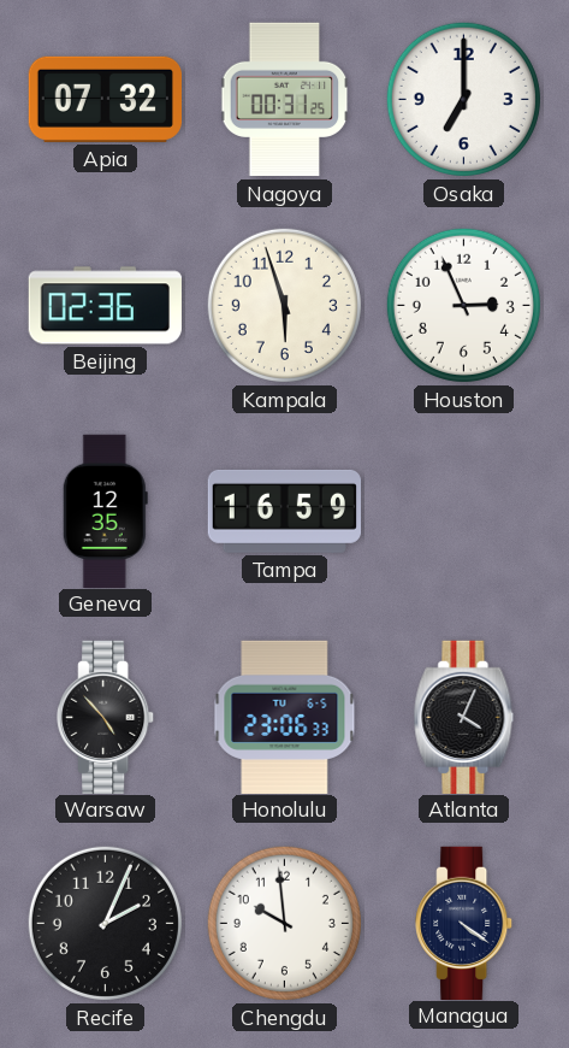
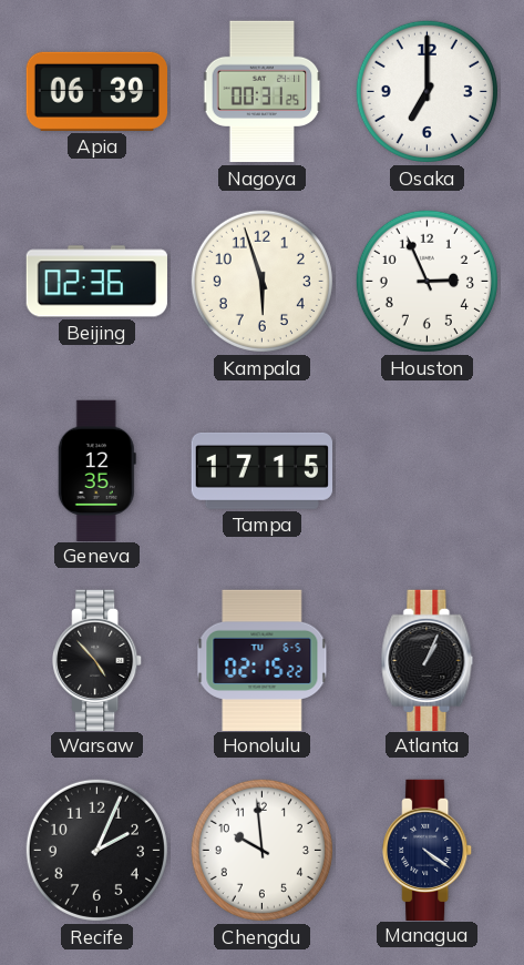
Apia: 07:32 -> 06:39 (96, 91)
Tampa: 16:59 -> 17:15 (261, 470)
Honolulu: 23:06 -> 02:15 (263, 660)
Atlanta: 4:04 -> 1:04 (428, 660)
